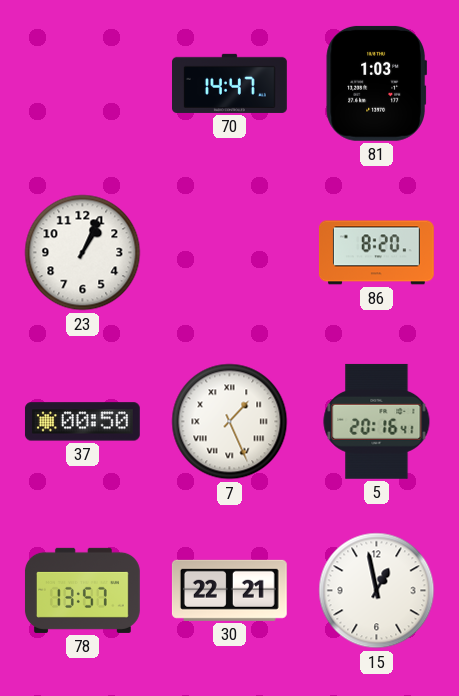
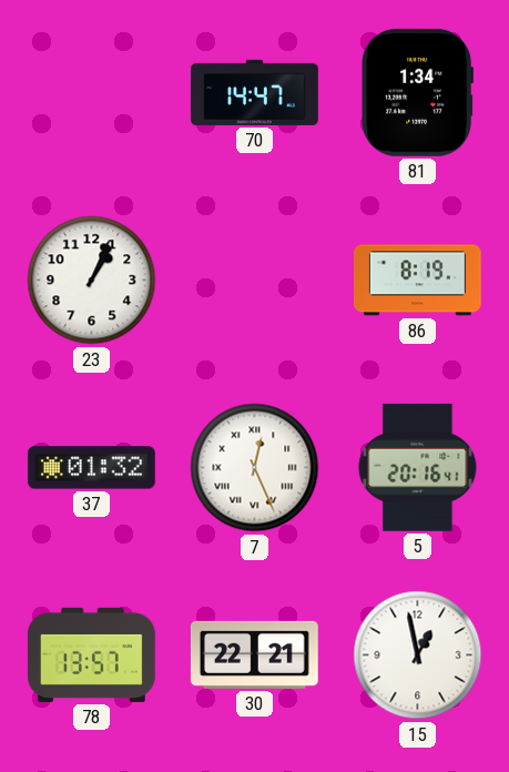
81: 1:03 -> 1:34 (417, 92)
86: 8:20 -> 8:19 (417, 281)
37: 00:50 -> 01:32 (91, 468)
7: 1:26 -> 12:26 (255, 468)
